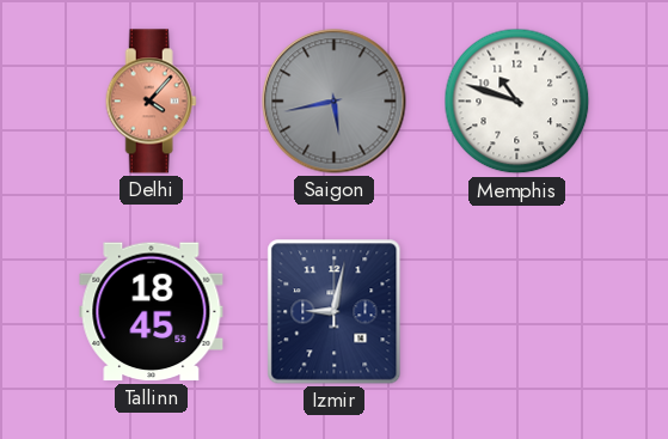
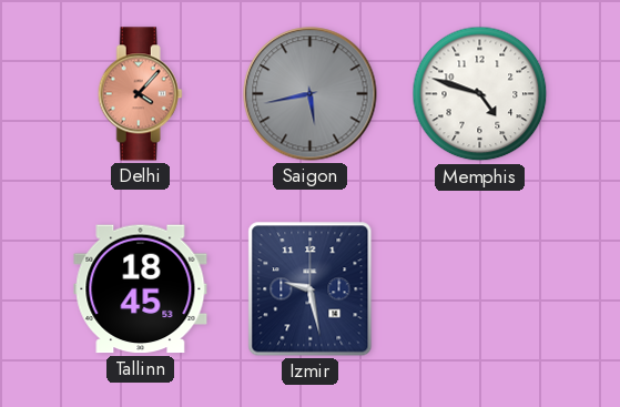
Memphis: 10:48 -> 4:48 (480, 94)
Izmir: 9:02 -> 9:28 (311, 289)
